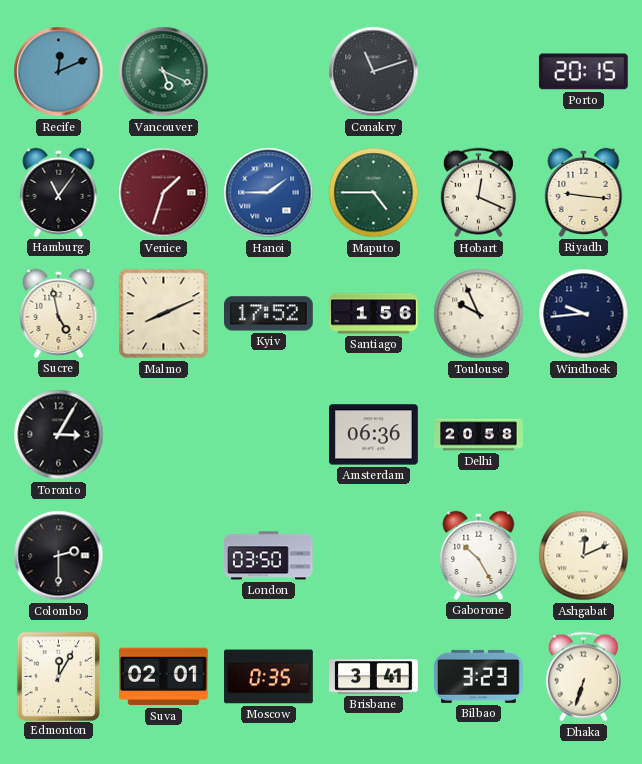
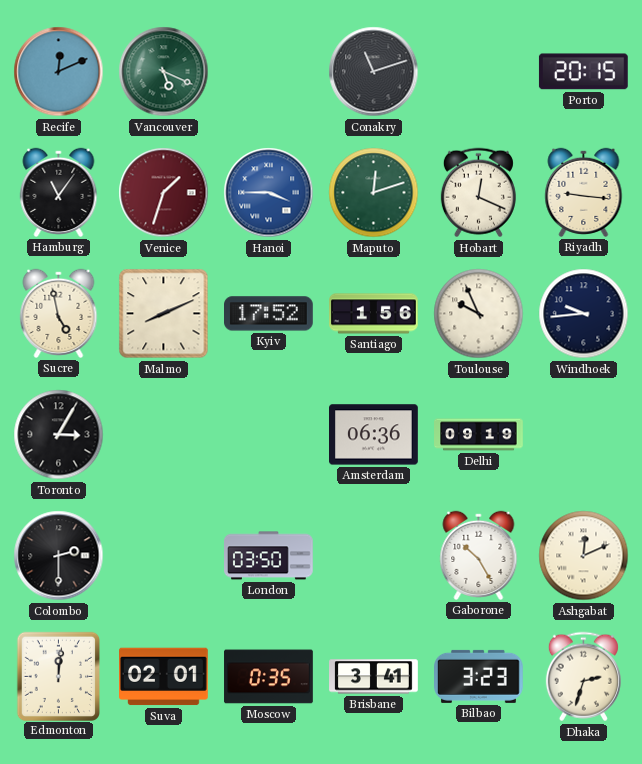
Hanoi: 1:45 -> 3:45 (269, 193)
Maputo: 4:45 -> 12:12 (374, 193)
Delhi: 20:58 -> 09:19 (479, 435)
Edmonton: 12:05 -> 12:01 (58, 676)
Dhaka: 6:33 -> 2:33 (583, 677)
